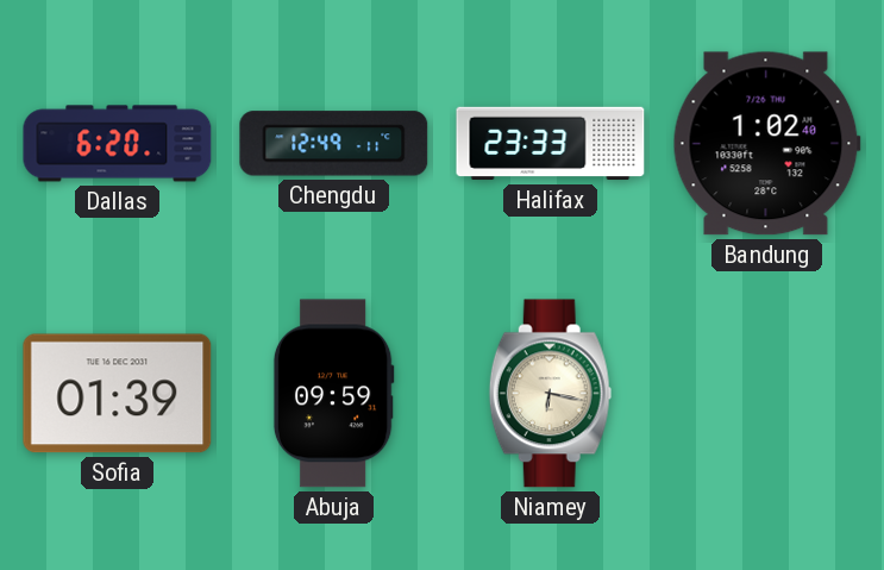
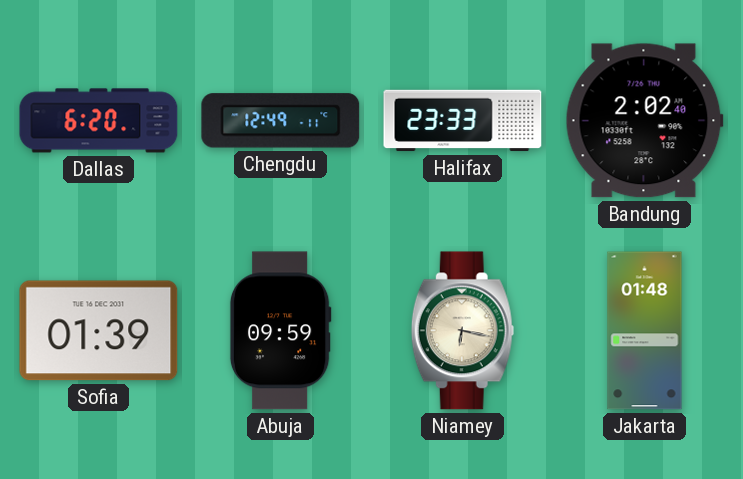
Bandung: 1:02 -> 2:02 (644, 121)
Jakarta: none -> 01:48 (645, 331)
